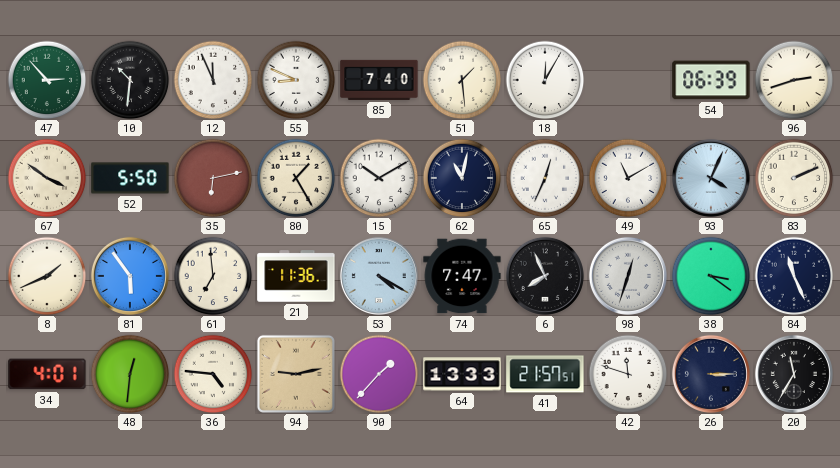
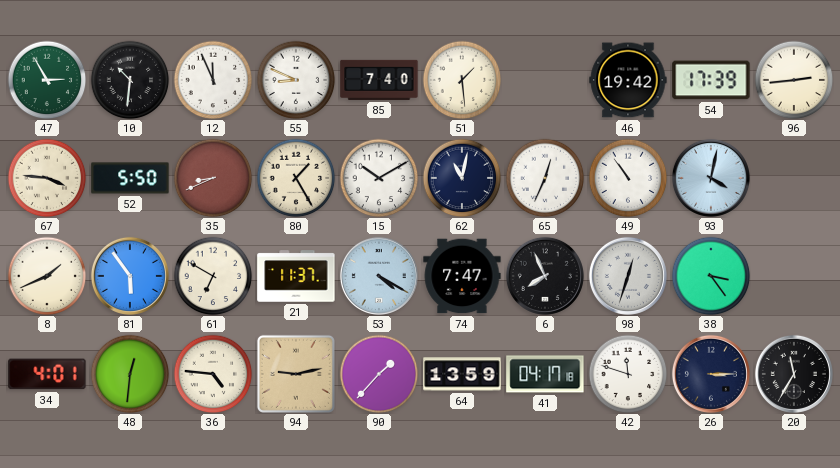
47: 2:53 -> 2:55 (47, 80)
18: 12:05 -> none (545, 80)
46: none -> 19:42 (628, 80)
54: 06:39 -> 17:39 (711, 80)
96: 2:42 -> 2:44 (794, 80)
67: 3:51 -> 3:46 (47, 178)
35: 6:13 -> 8:41 (213, 178)
49: 11:10 -> 10:54 (628, 178)
93: 4:04 -> 4:02 (711, 178)
83: 2:11 -> none (794, 178)
61: 6:59 -> 6:50 (213, 276)
21: 11:36 -> 11:37 (296, 276)
38: 3:21 -> 3:24 (711, 276)
84: 11:26 -> none (794, 276)
64: 13:33 -> 13:59 (462, 374)
41: 21:57 -> 04:17 (545, 374)
